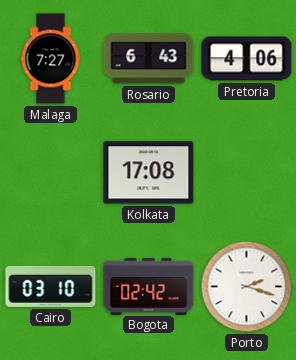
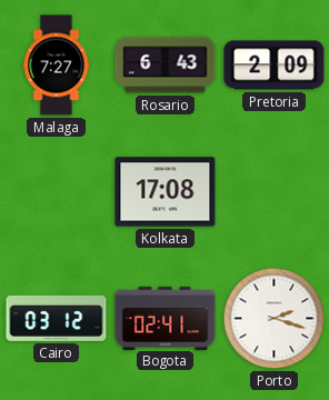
Pretoria: 4:06 -> 2:09 (275, 66)
Cairo: 03:10 -> 03:12 (57, 318)
Bogota: 02:42 -> 02:41 (166, 318)
